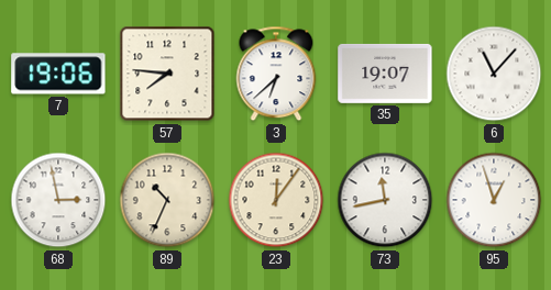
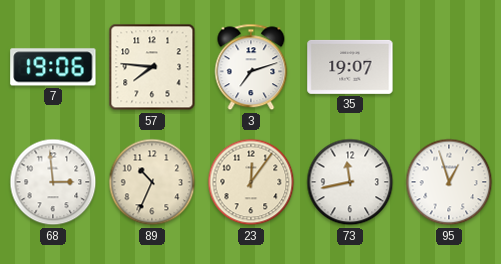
3: 6:38 -> 7:12 (251, 67)
6: 11:07 -> none (494, 74)
68: 2:58 -> 2:59 (53, 182)
